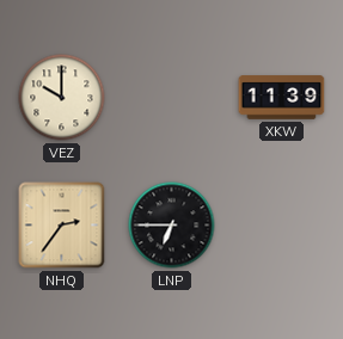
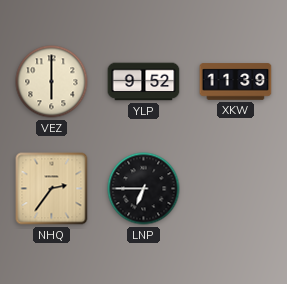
VEZ: 10:00 -> 6:00 (52, 82)
YLP: none -> 9:52 (144, 82)
